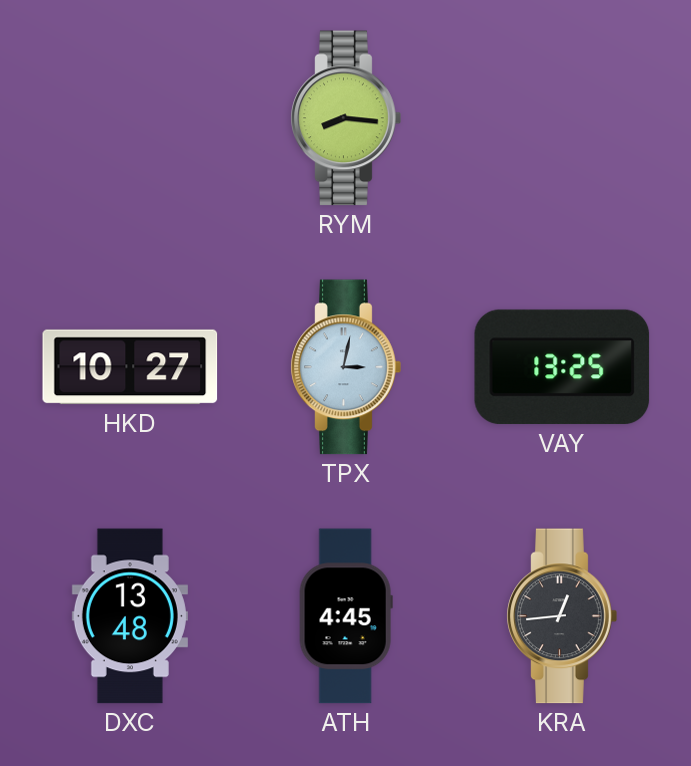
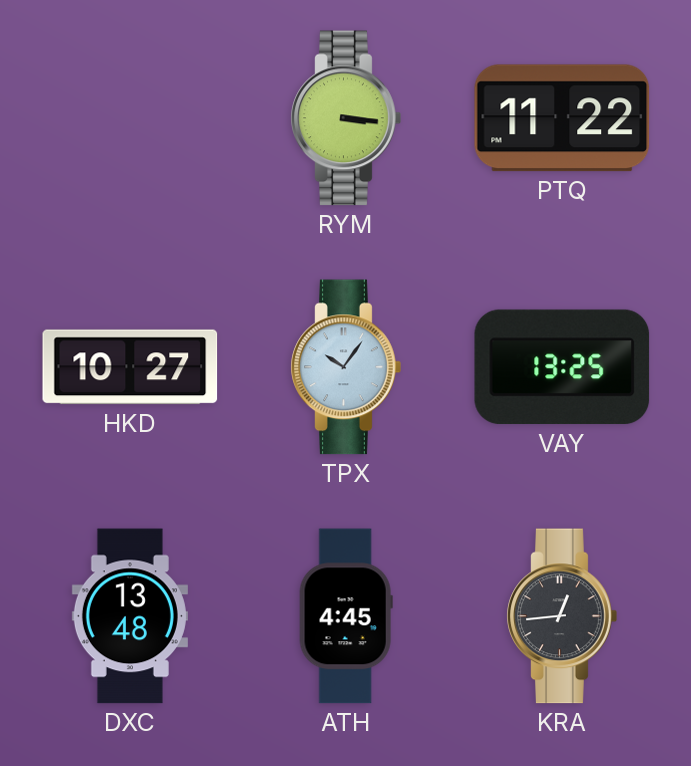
RYM: 8:16 -> 3:16 (346, 118)
PTQ: none -> 11:22 (562, 118)
TPX: 3:02 -> 10:06 (346, 367)
